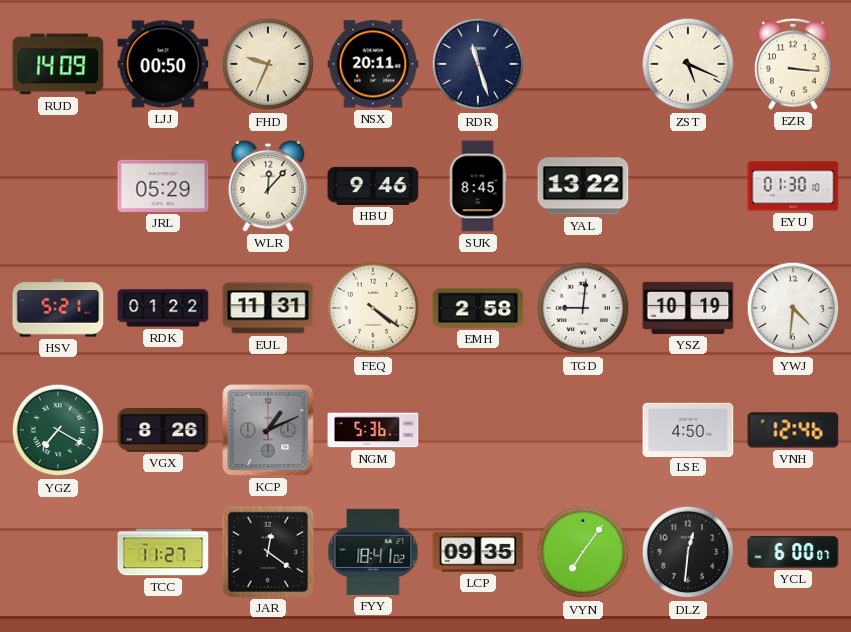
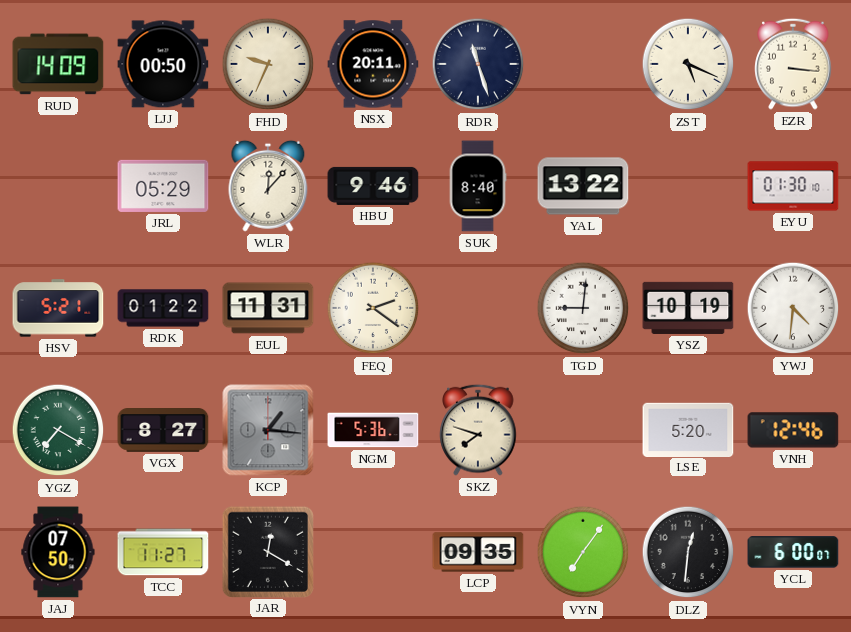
SUK: 8:45 -> 8:40 (478, 186)
FEQ: 4:21 -> 2:21 (373, 308)
EMH: 2:58 -> none (478, 308)
VGX: 8:26 -> 8:27 (163, 430)
KCP: 1:11 -> 1:16 (268, 430)
SKZ: none -> 7:48 (478, 430)
LSE: 4:50 -> 5:20 (688, 429)
JAJ: none -> 07:50 (58, 552)
JAR: 12:21 -> 12:20 (267, 551)
FYY: 18:41 -> none (373, 552)
